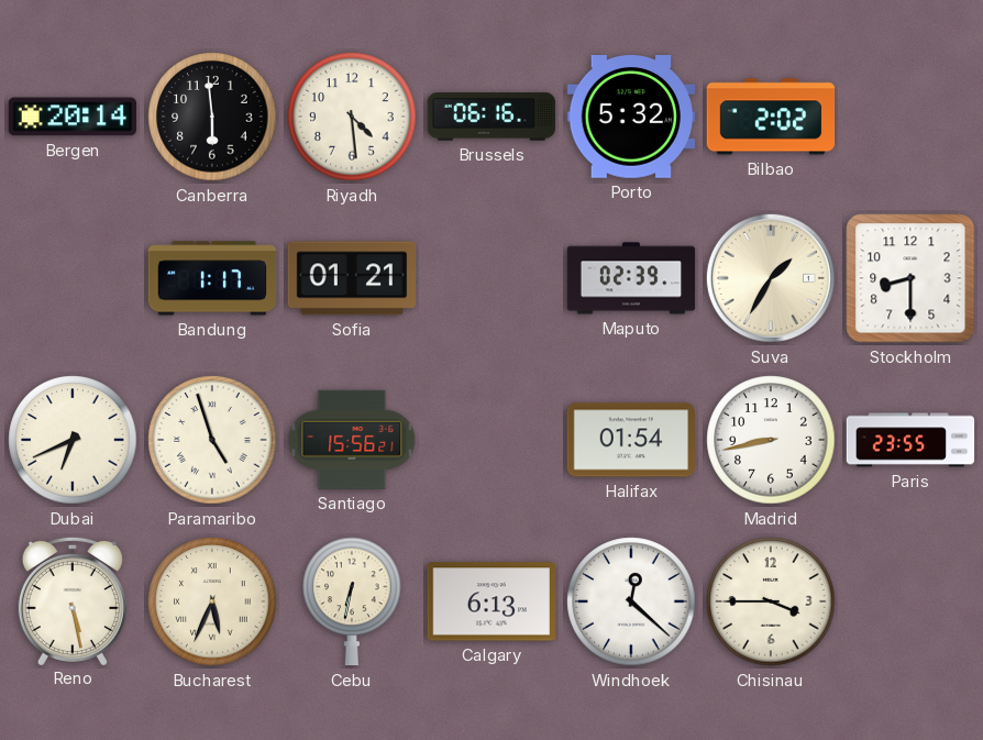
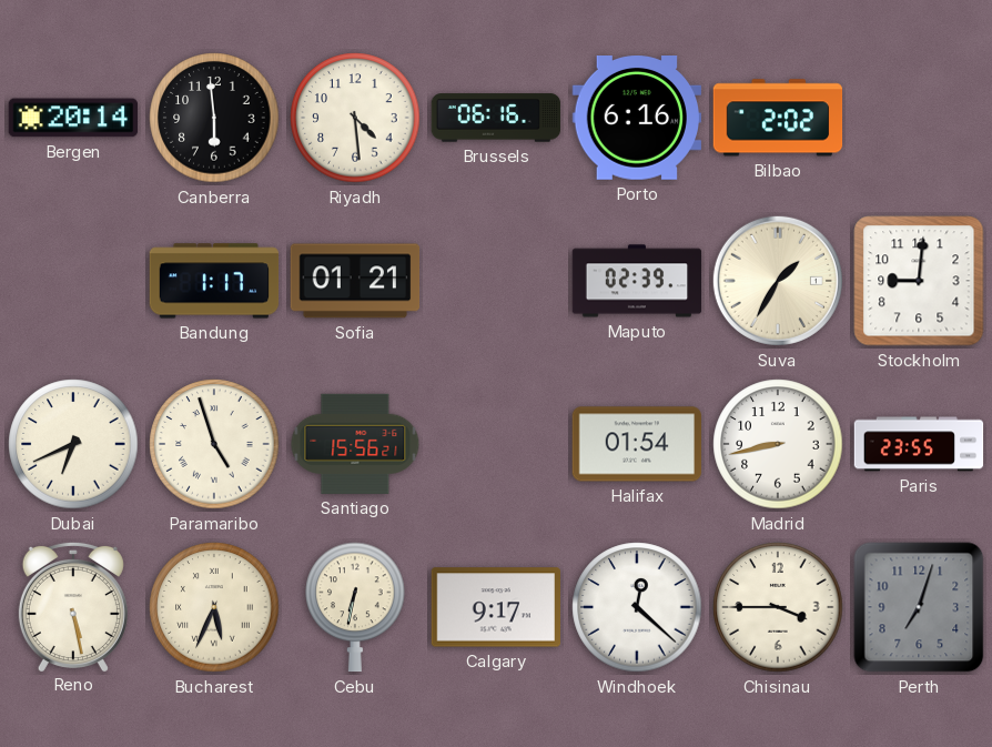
Porto: 5:32 -> 6:16 (636, 119)
Stockholm: 8:30 -> 9:01 (919, 281)
Calgary: 6:13 -> 9:17 (495, 607)
Perth: none -> 7:03 (919, 607)
